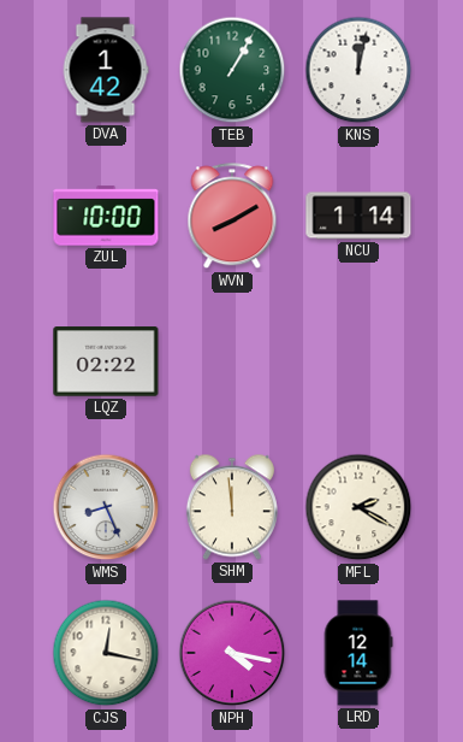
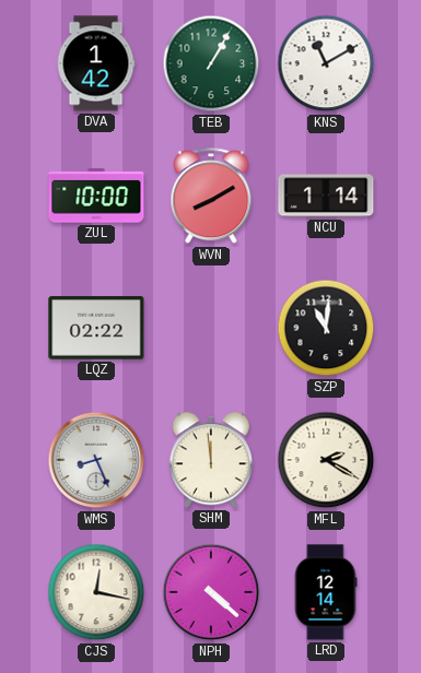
KNS: 12:02 -> 11:10 (326, 63)
SZP: none -> 11:01 (326, 328)
NPH: 4:17 -> 4:22 (211, 592)
